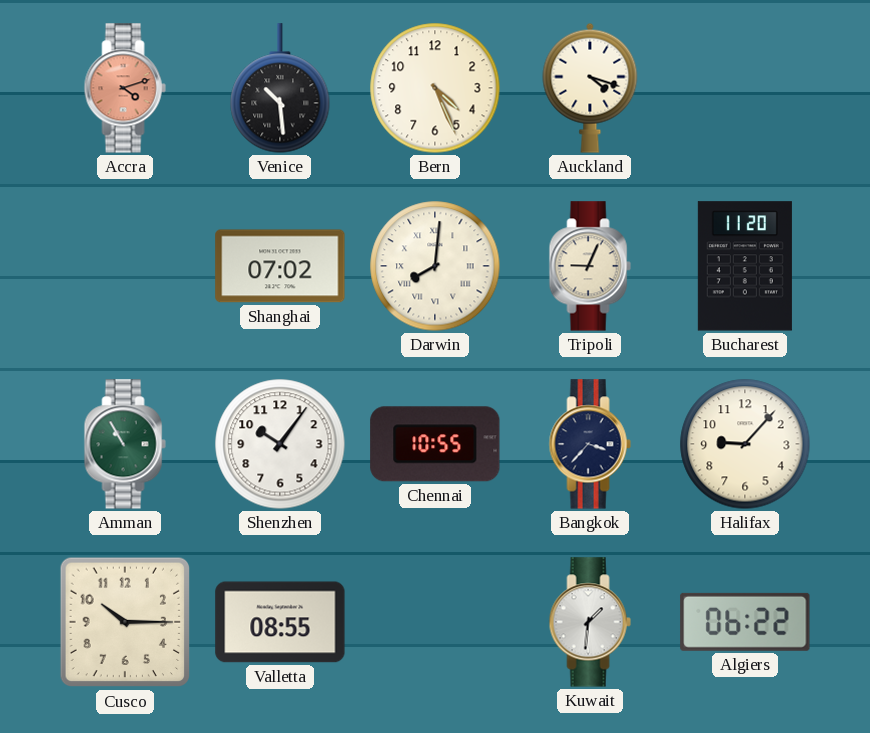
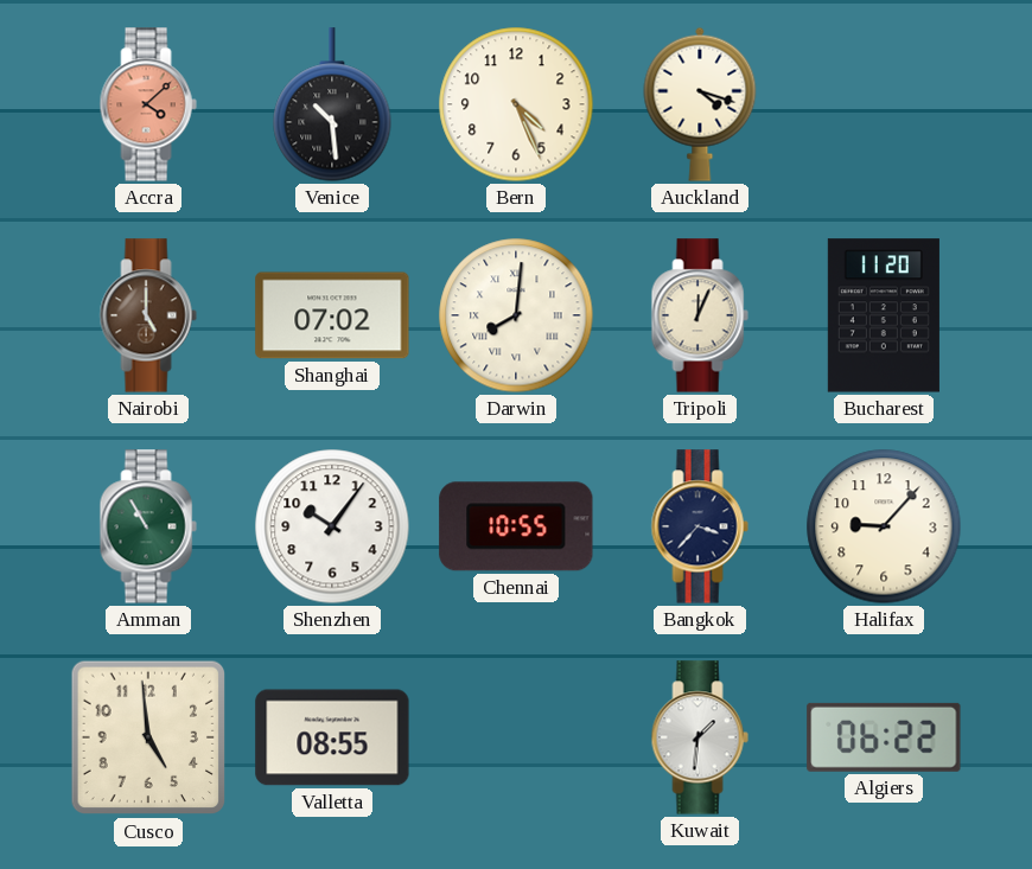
Accra: 4:12 -> 4:08 (148, 104)
Nairobi: none -> 5:00 (148, 315)
Tripoli: 9:04 -> 12:04 (700, 315)
Cusco: 10:15 -> 4:59 (148, 737)
